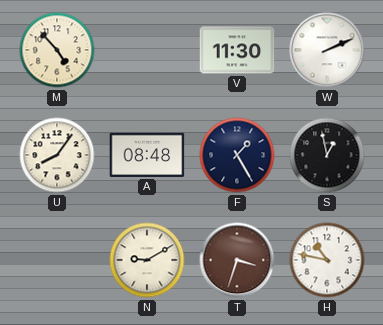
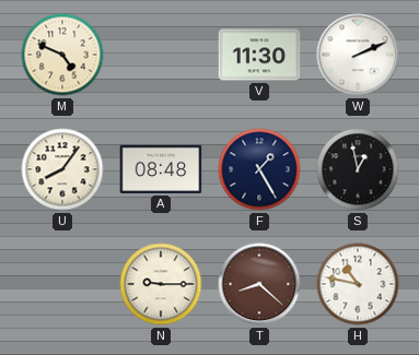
M: 4:53 -> 4:49 (62, 55)
N: 9:10 -> 9:15 (161, 284)
T: 3:33 -> 8:22 (259, 284)
